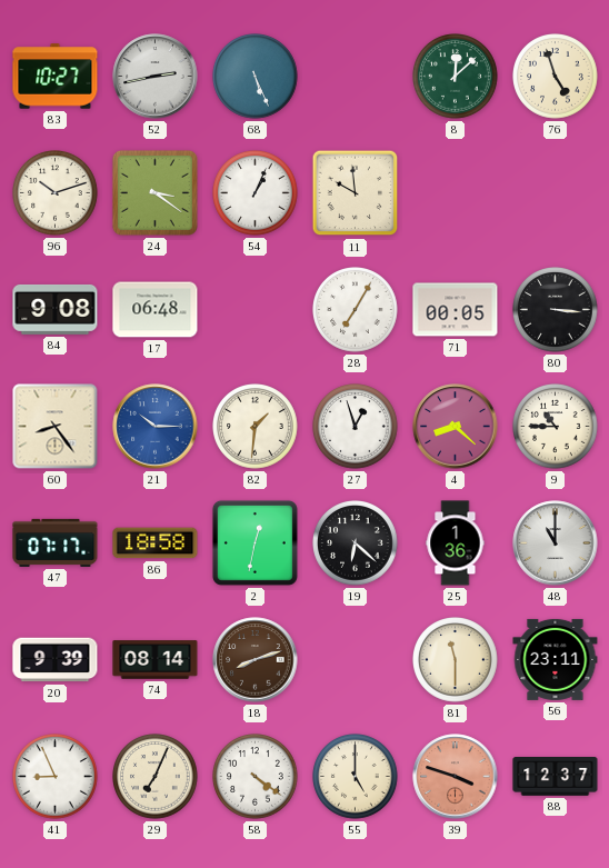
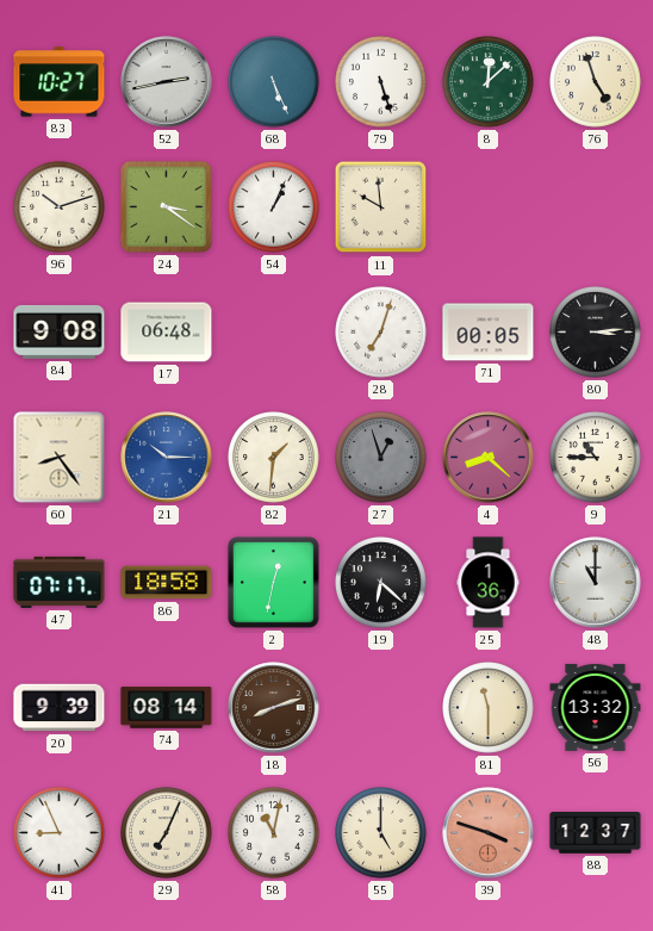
79: none -> 5:27 (381, 82)
28: 7:05 -> 7:03 (381, 333)
80: 3:16 -> 3:14 (596, 333)
27 dial: white -> grey (381, 458)
56: 23:11 -> 13:32 (596, 707)
58: 4:21 -> 11:02 (274, 833)
